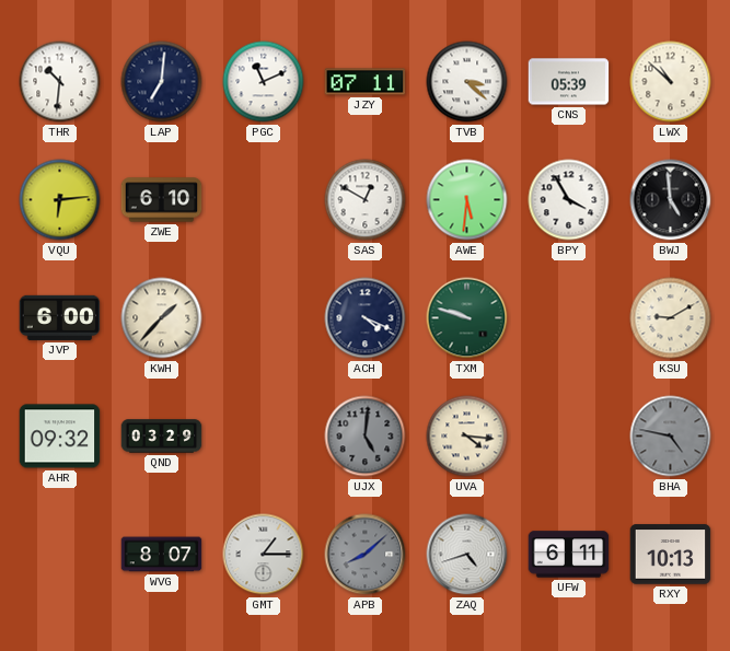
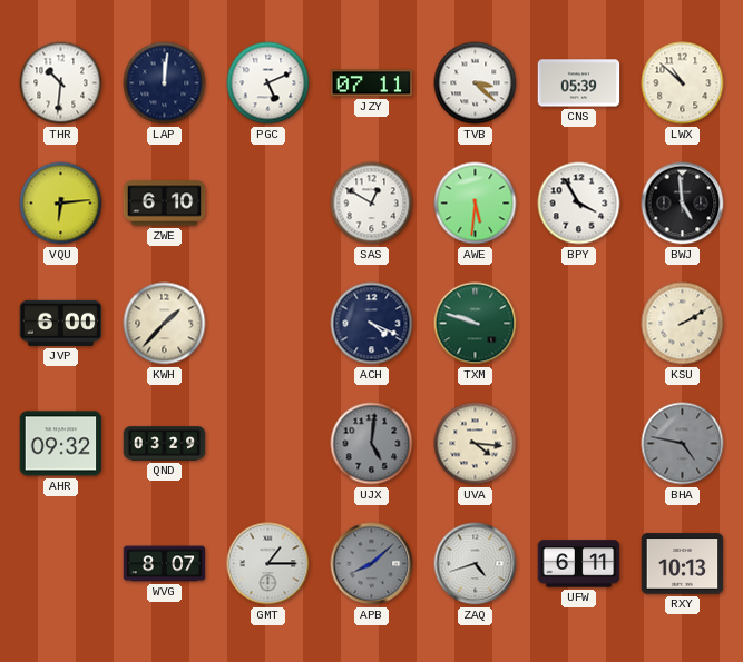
LAP: 7:01 -> 12:01 (165, 83)
PGC: 11:11 -> 5:11 (268, 83)
KSU: 9:10 -> 2:10 (683, 324)
